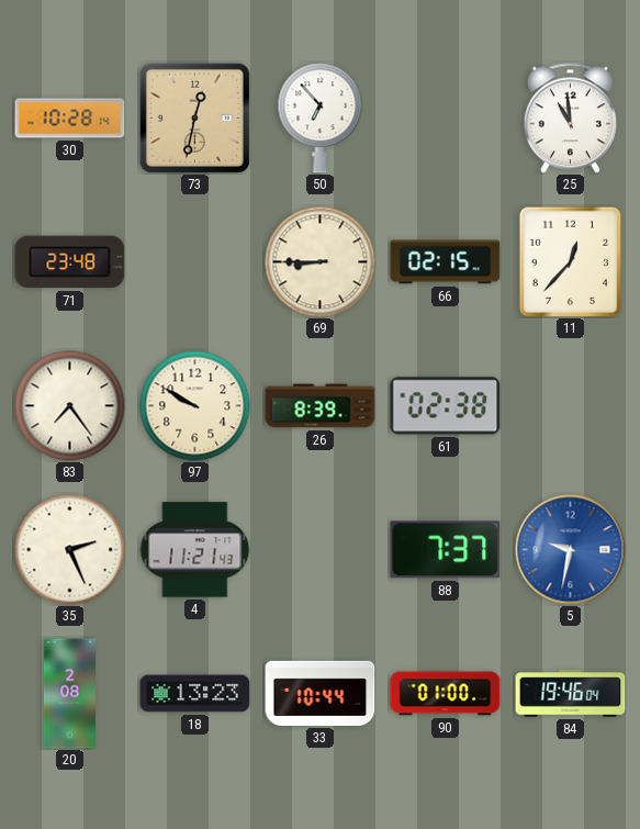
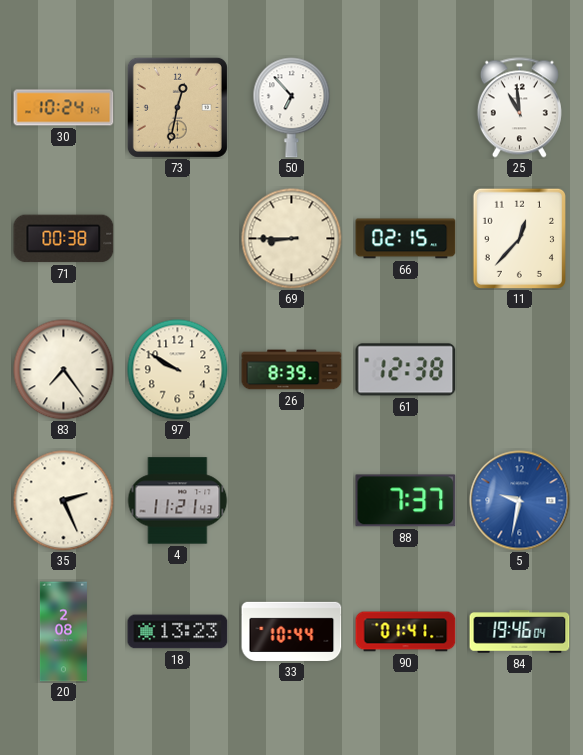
30: 10:28 -> 10:24 (64, 108)
71: 23:48 -> 00:38 (64, 239)
61: 02:38 -> 12:38 (406, 370)
90: 01:00 -> 01:41 (406, 632)
